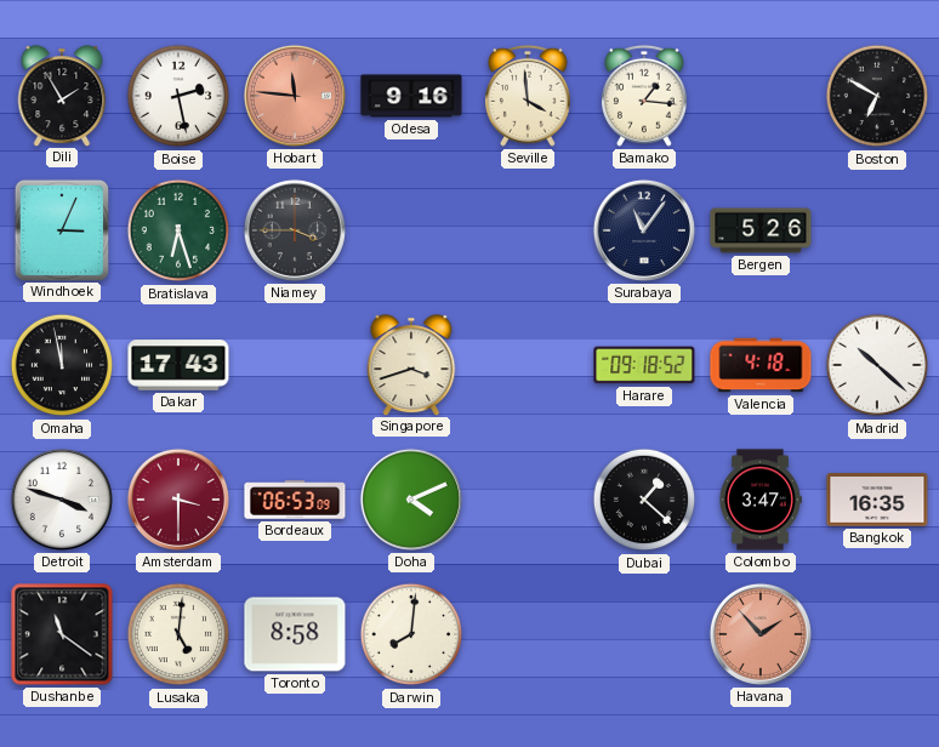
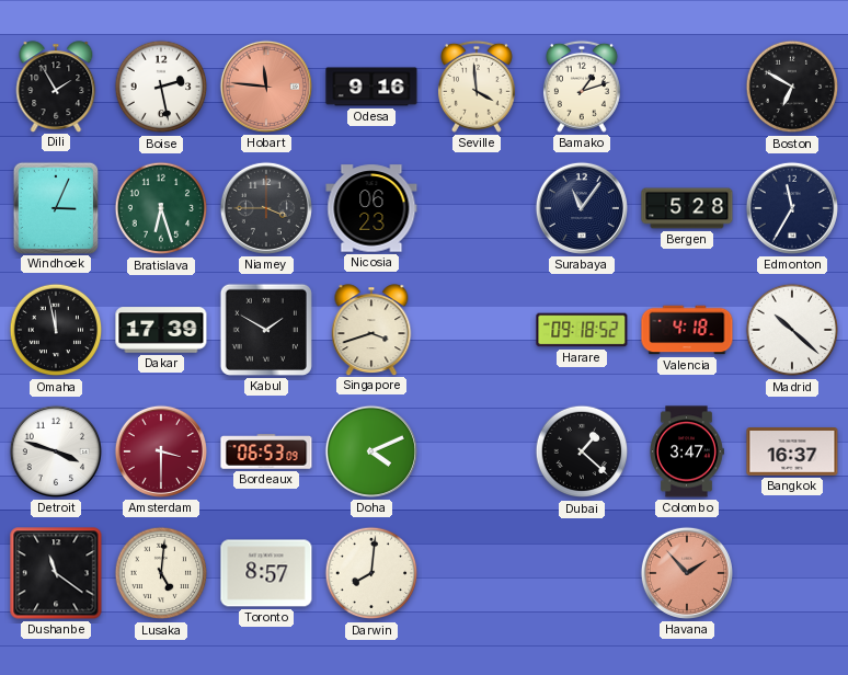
Bamako: 1:16 -> 1:12 (582, 87)
Nicosia: none -> 06:23 (371, 208)
Bergen: 5:26 -> 5:28 (687, 208)
Edmonton: none -> 11:35 (792, 208)
Dakar: 17:43 -> 17:39 (161, 330)
Kabul: none -> 1:50 (266, 330)
Bangkok: 16:35 -> 16:37 (792, 451)
Toronto: 8:58 -> 8:57 (266, 573)
